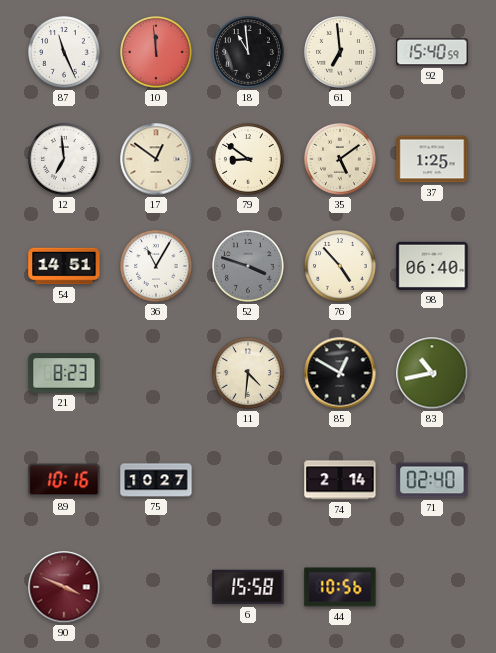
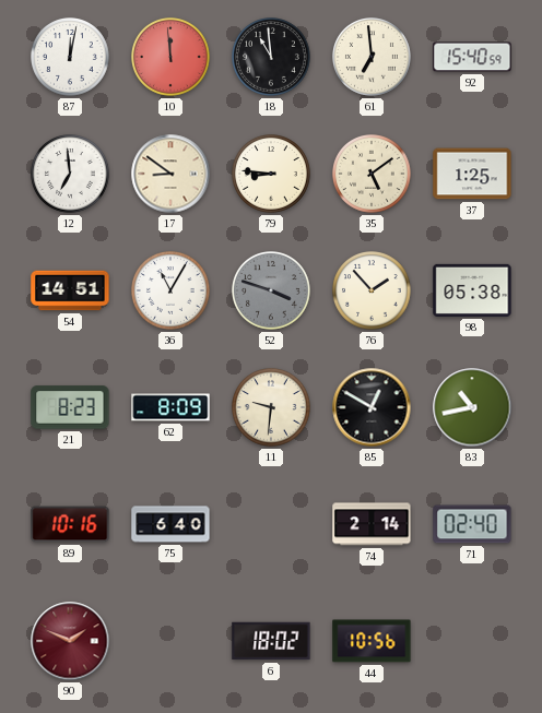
87: 11:26 -> 12:02 (71, 58)
17: 12:51 -> 8:51 (170, 174)
79: 8:51 -> 8:46 (272, 175)
76: 4:53 -> 1:53 (373, 292)
98: 06:40 -> 05:38 (472, 290)
62: none -> 8:09 (170, 407)
11: 4:31 -> 9:31 (272, 408)
75: 10:27 -> 6:40 (170, 524)
90: 3:49 -> 1:49 (70, 641)
6: 15:58 -> 18:02 (271, 641)
